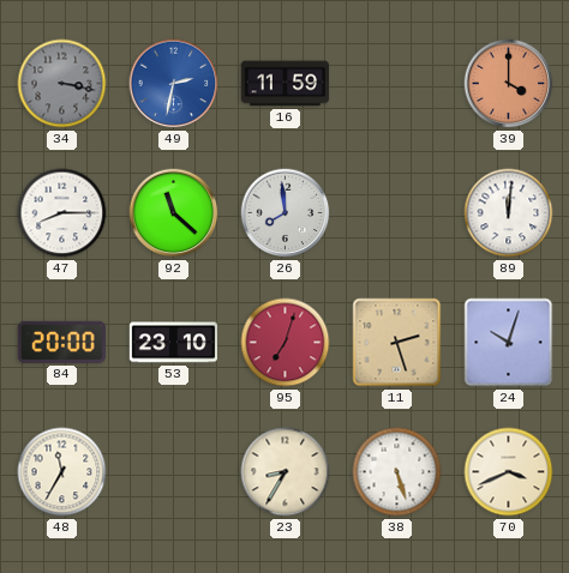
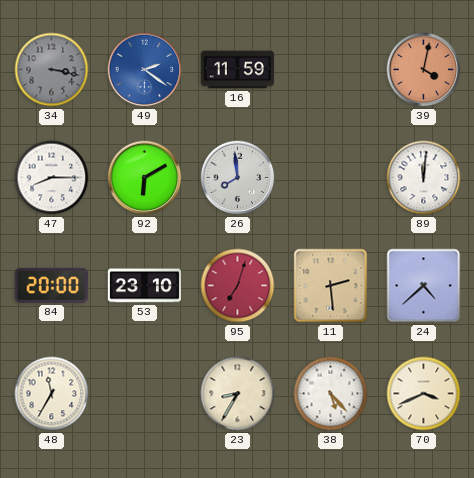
49: 2:32 -> 2:21 (145, 70)
39: 4:00 -> 4:02 (424, 70)
92: 11:22 -> 6:10 (145, 178)
11: 2:27 -> 2:29 (331, 286)
24: 10:03 -> 4:38 (424, 286)
38: 5:27 -> 5:23 (331, 394)
